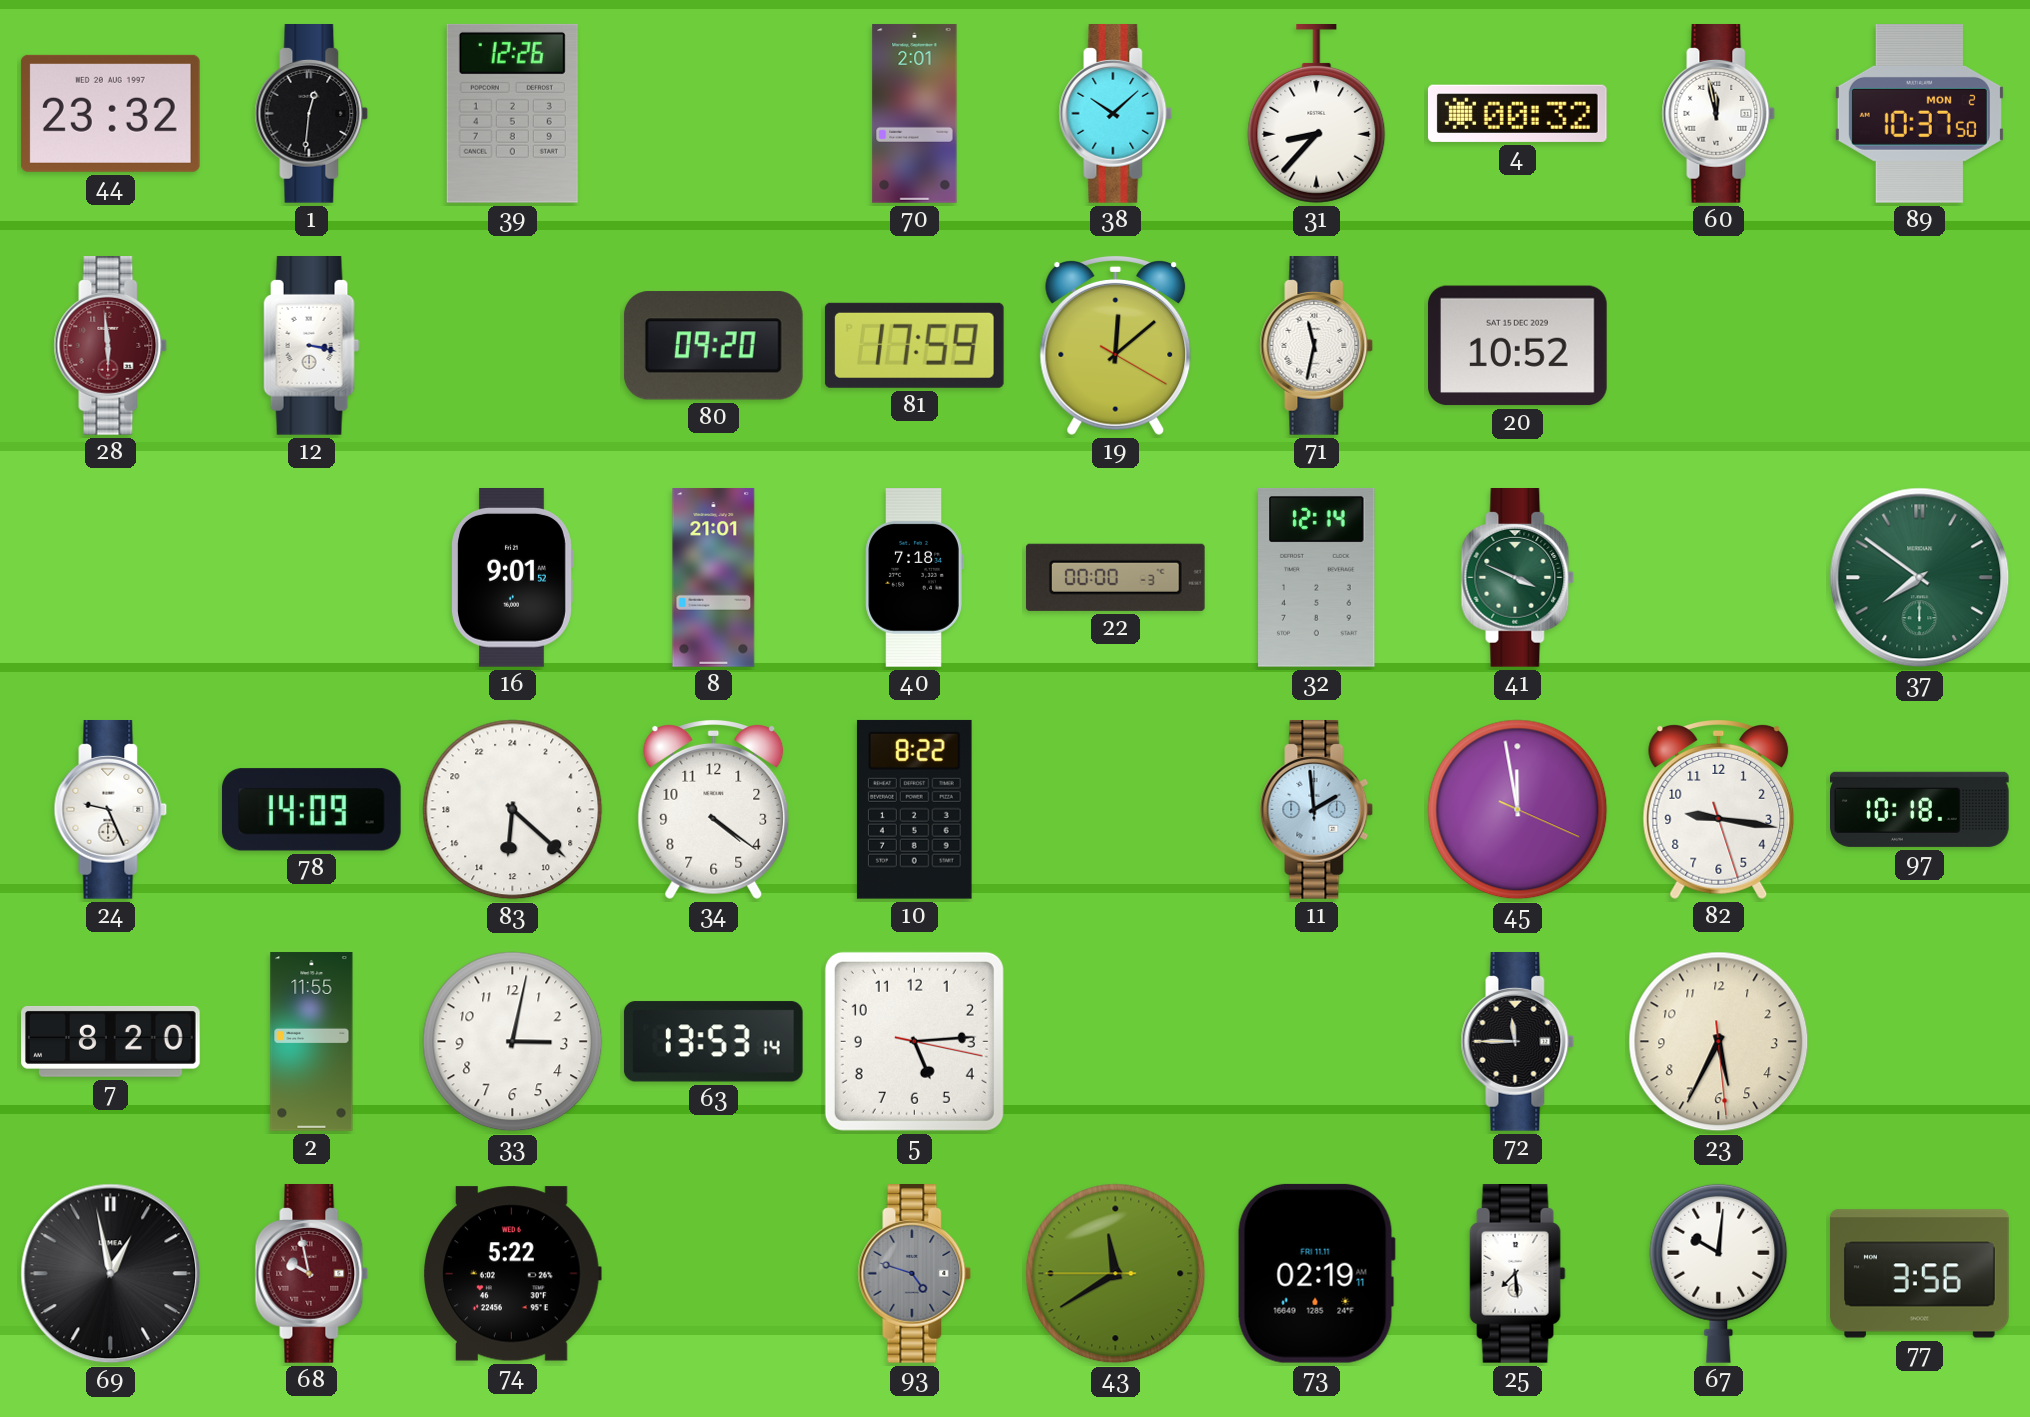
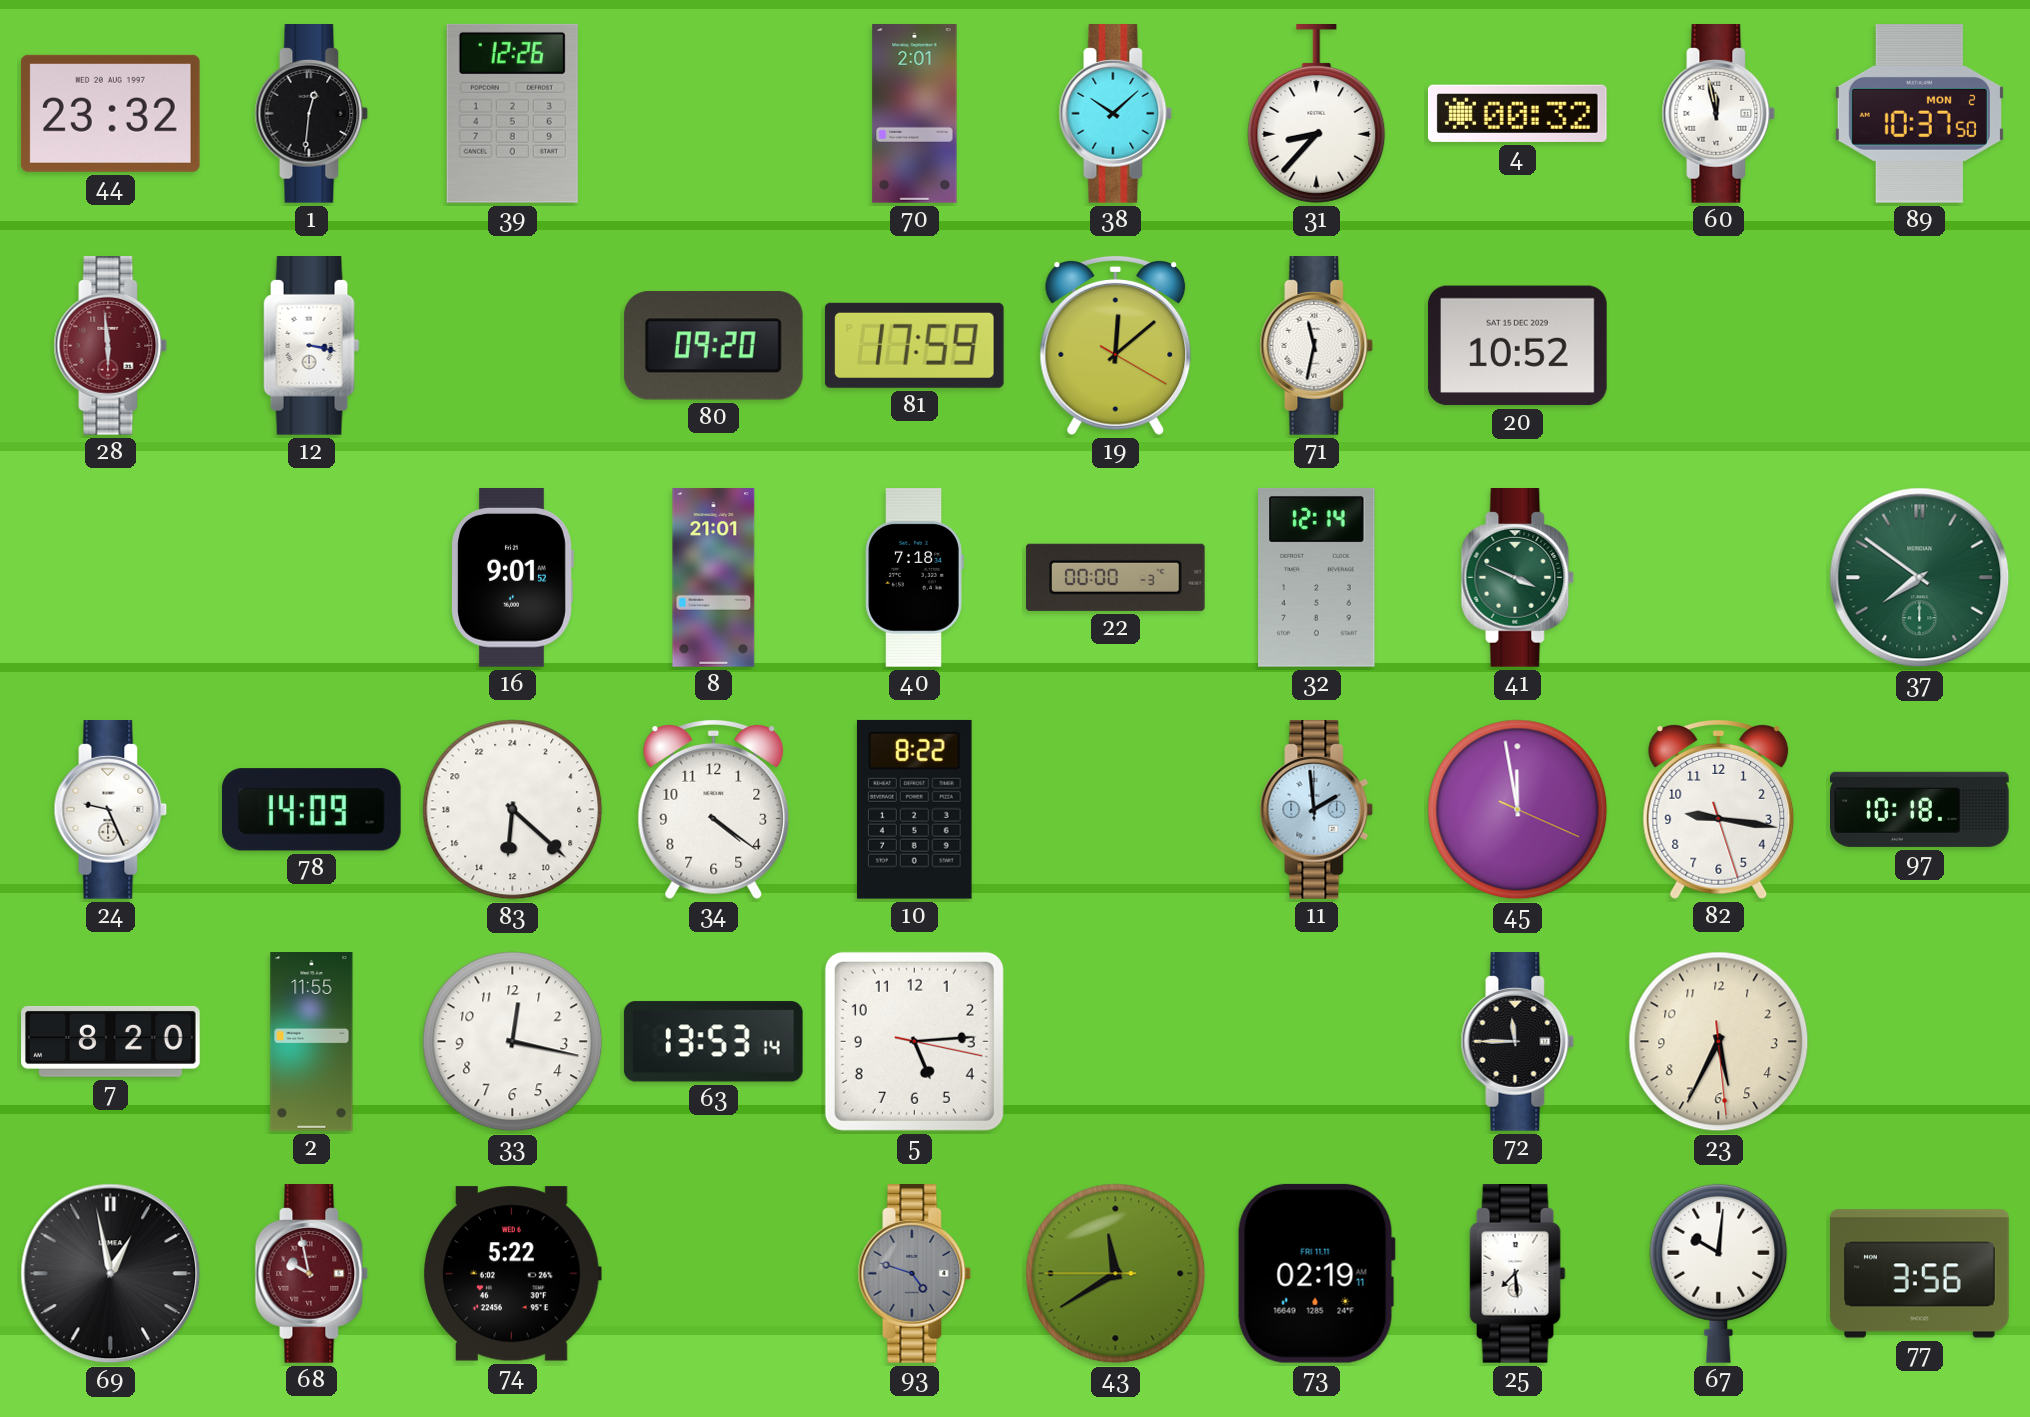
33: 3:02 -> 12:17 (513, 1042)
